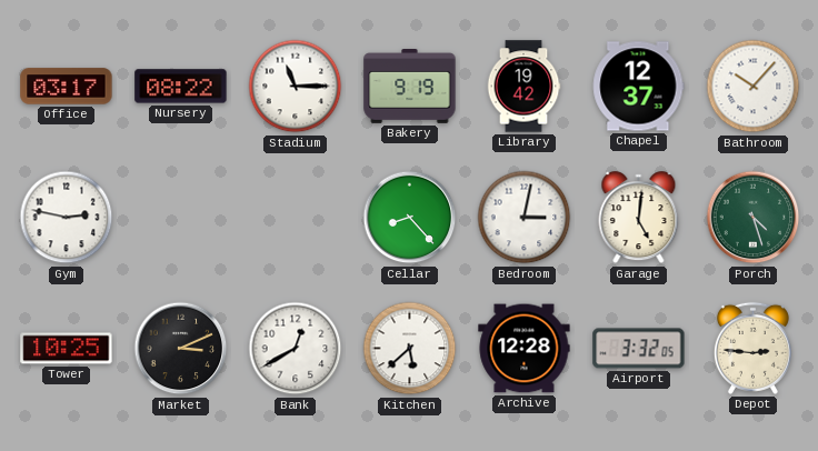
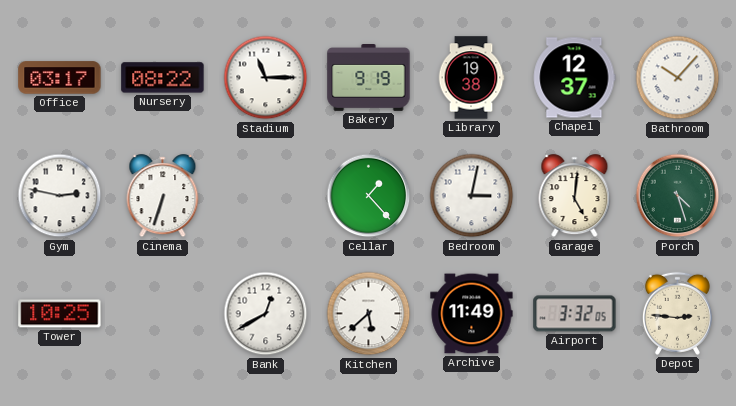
Library: 19:42 -> 19:38 (471, 78)
Cinema: none -> 6:33 (163, 196)
Cellar: 8:23 -> 1:23 (369, 196)
Market: 3:11 -> none (181, 349)
Archive: 12:28 -> 11:49 (472, 314)
